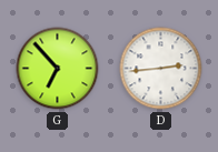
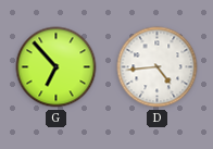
D: 2:44 -> 4:44 (158, 67)
